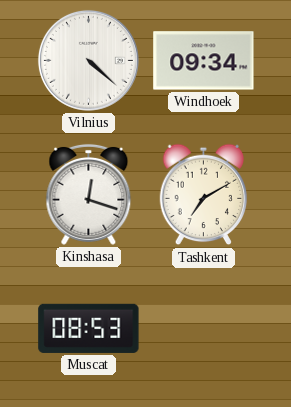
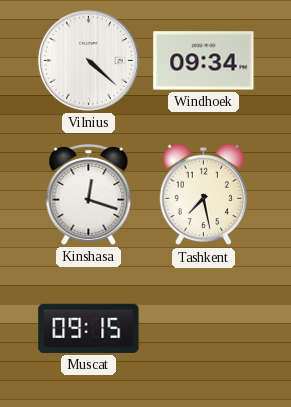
Tashkent: 7:10 -> 7:28 (204, 195)
Muscat: 08:53 -> 09:15 (89, 328)
